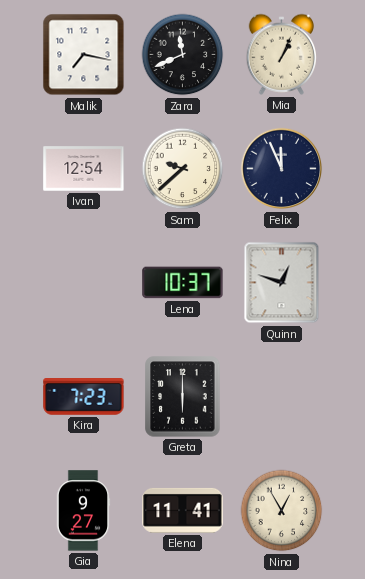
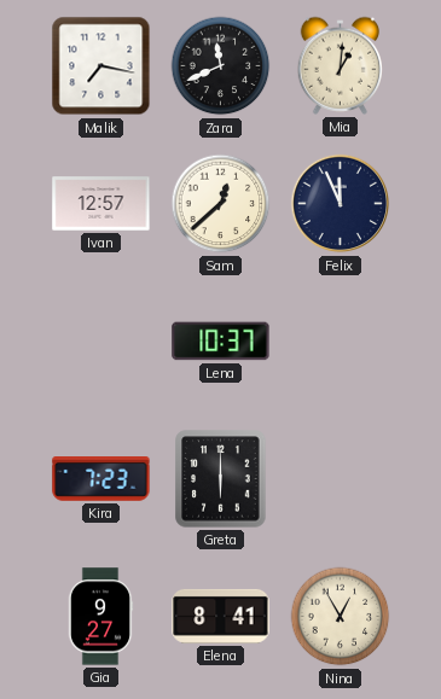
Mia: 1:04 -> 1:01 (340, 65)
Ivan: 12:54 -> 12:57 (101, 204)
Sam: 9:38 -> 12:38 (221, 204)
Quinn: 12:48 -> none (282, 283)
Elena: 11:41 -> 8:41 (221, 616)
